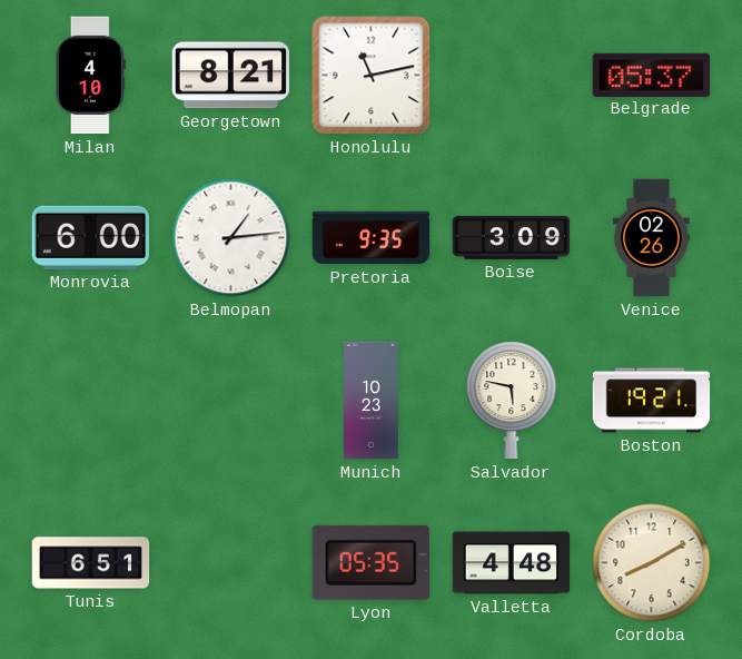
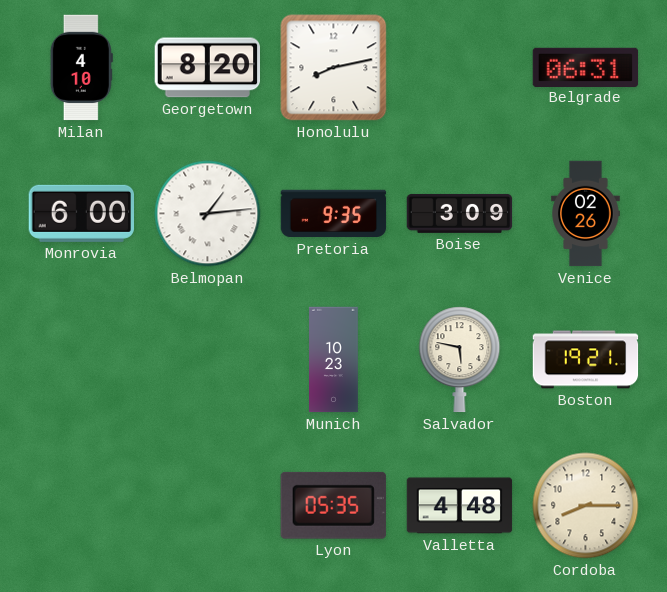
Georgetown: 8:21 -> 8:20 (207, 68)
Honolulu: 11:13 -> 8:13 (334, 68)
Belgrade: 05:37 -> 06:31 (586, 67)
Tunis: 6:51 -> none (91, 563)
Cordoba: 8:10 -> 8:15 (586, 506)
